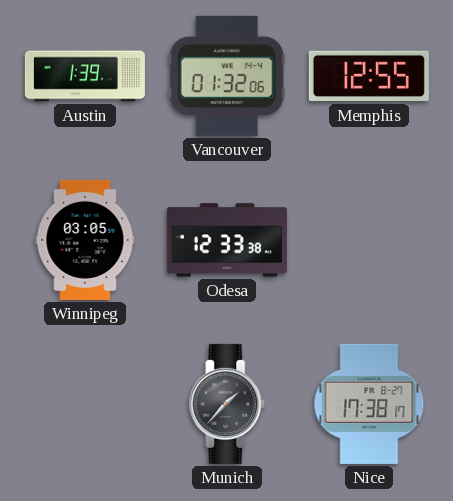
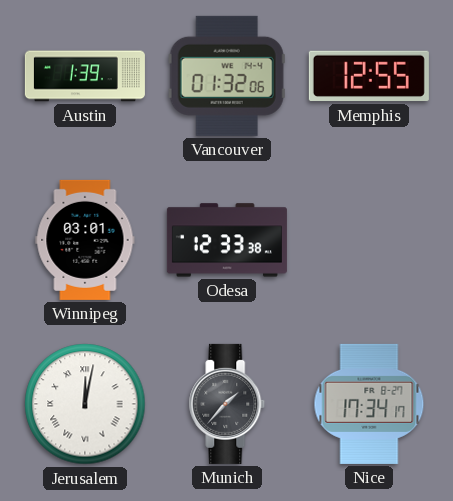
Winnipeg: 03:05 -> 03:01 (85, 240)
Jerusalem: none -> 12:02 (85, 404)
Nice: 17:38 -> 17:34 (369, 404)
